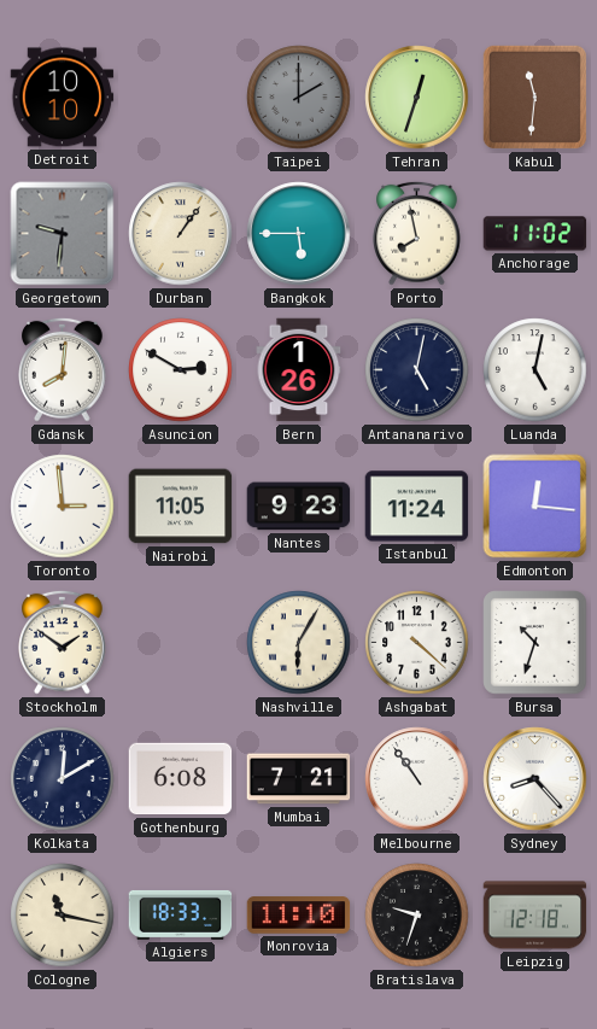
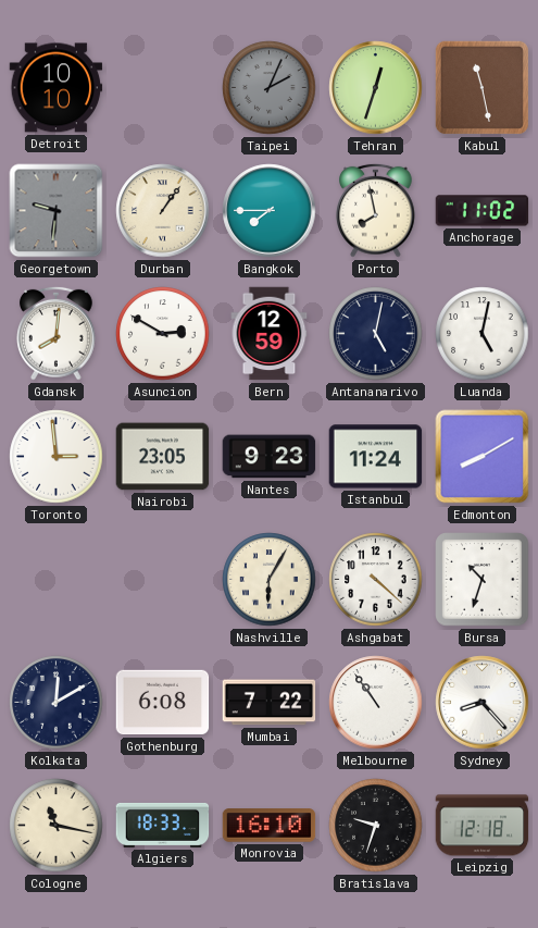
Taipei: 2:00 -> 2:04 (270, 88)
Kabul: 11:31 -> 11:28 (481, 87)
Bangkok: 5:45 -> 7:45 (270, 211)
Bern: 1:26 -> 12:59 (270, 334)
Nairobi: 11:05 -> 23:05 (163, 457)
Edmonton: 12:16 -> 8:10 (483, 457)
Stockholm: 1:51 -> none (63, 642)
Mumbai: 7:21 -> 7:22 (270, 703)
Monrovia: 11:10 -> 16:10 (270, 826)
